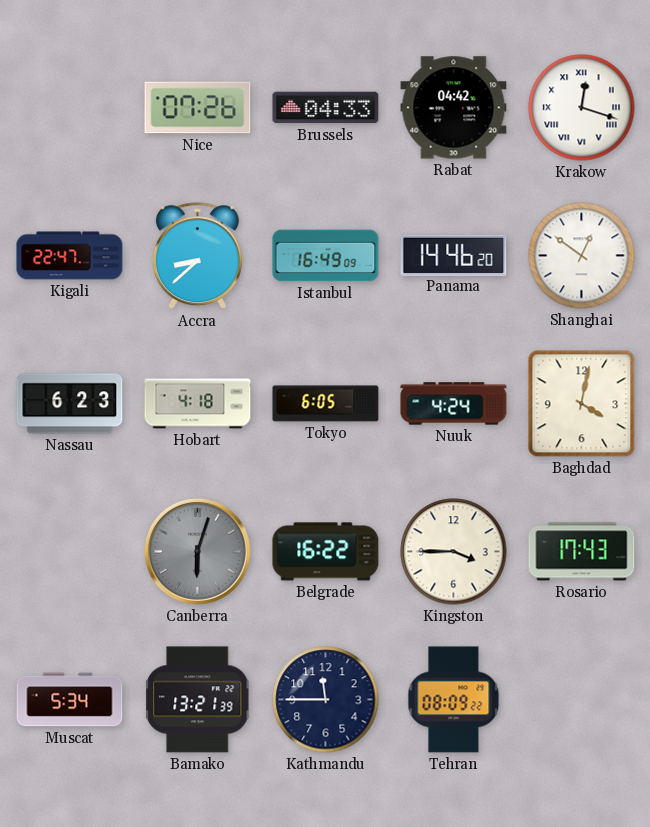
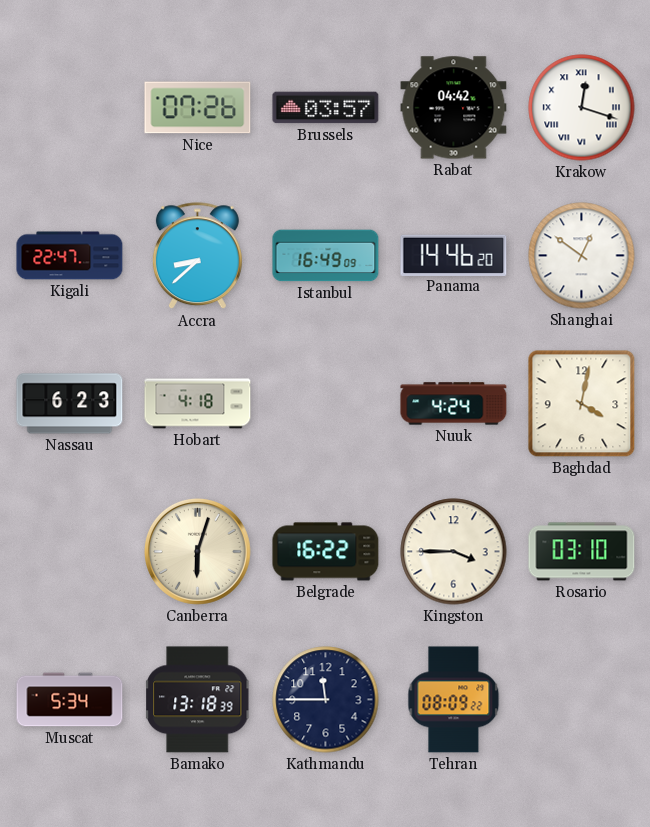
Brussels: 04:33 -> 03:57 (326, 108)
Tokyo: 6:05 -> none (326, 404)
Canberra dial: grey -> cream (197, 551)
Rosario: 17:43 -> 03:10 (582, 552)
Bamako: 13:21 -> 13:18 (198, 700)
